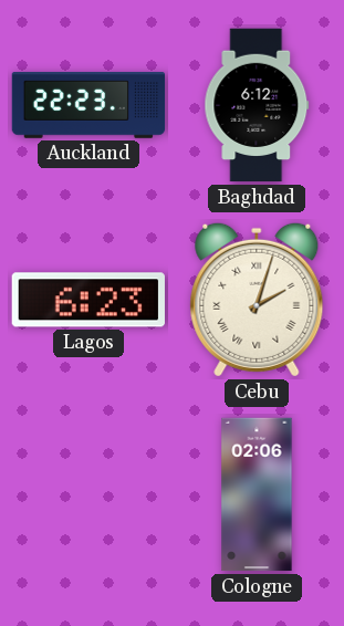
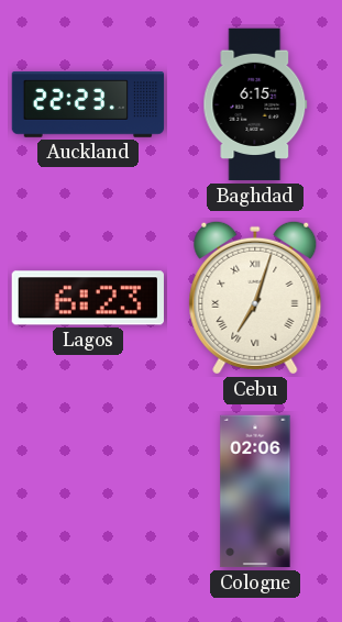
Baghdad: 6:12 -> 6:15 (255, 104)
Cebu: 2:03 -> 7:03 (255, 298)
